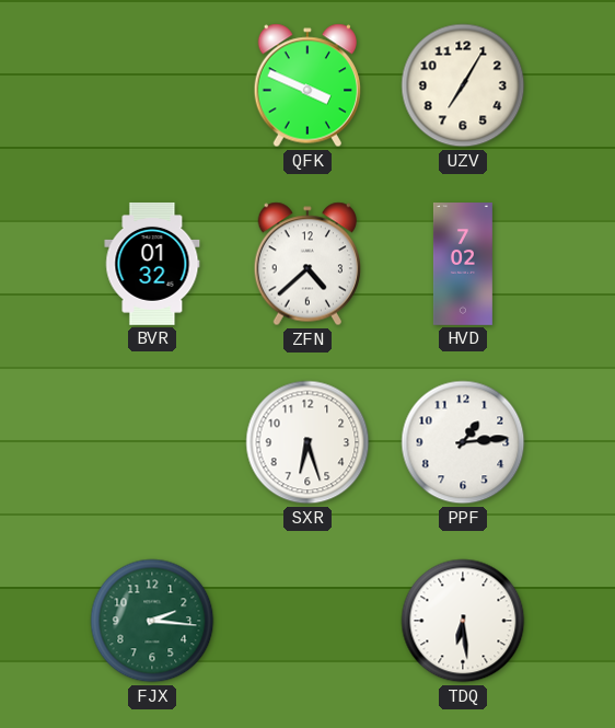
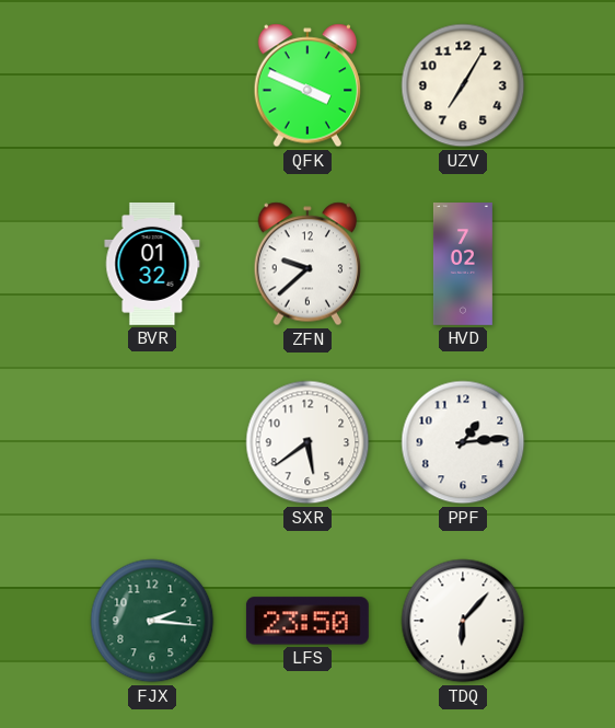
ZFN: 4:38 -> 9:38 (306, 264)
SXR: 6:27 -> 5:39 (307, 442)
LFS: none -> 23:50 (307, 621)
TDQ: 6:29 -> 6:07 (463, 621)
